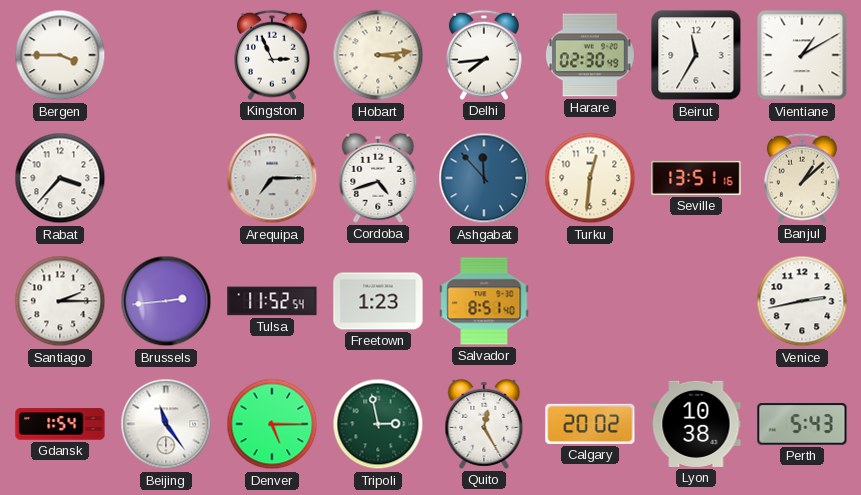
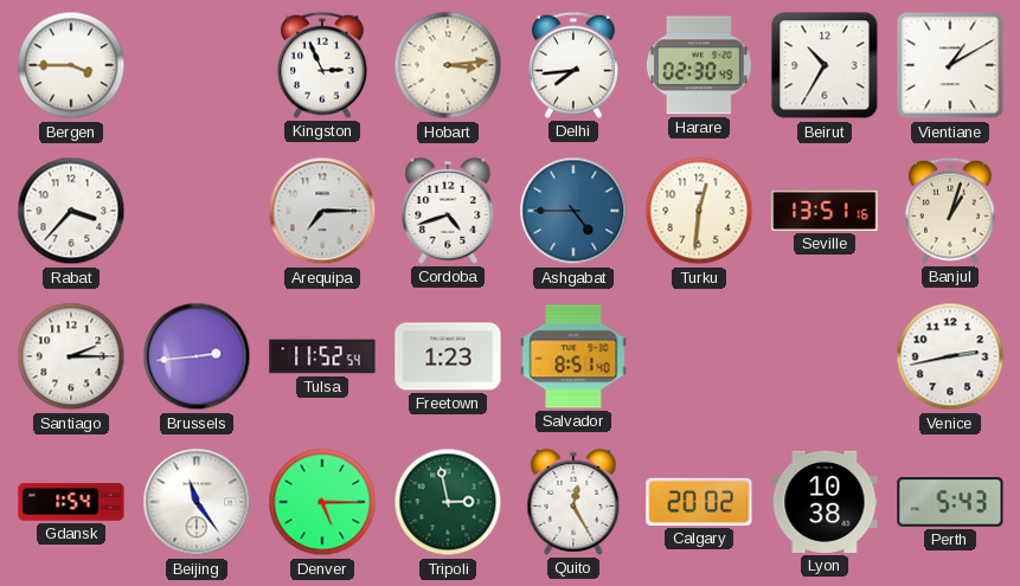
Beirut: 11:35 -> 10:35 (825, 65)
Ashgabat: 11:53 -> 4:45 (573, 211)
Banjul: 1:08 -> 1:03 (951, 211)
